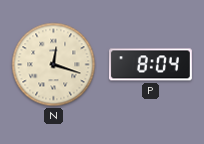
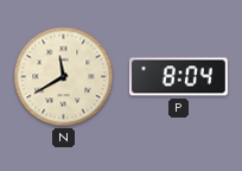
N: 12:18 -> 11:40 (64, 77)
